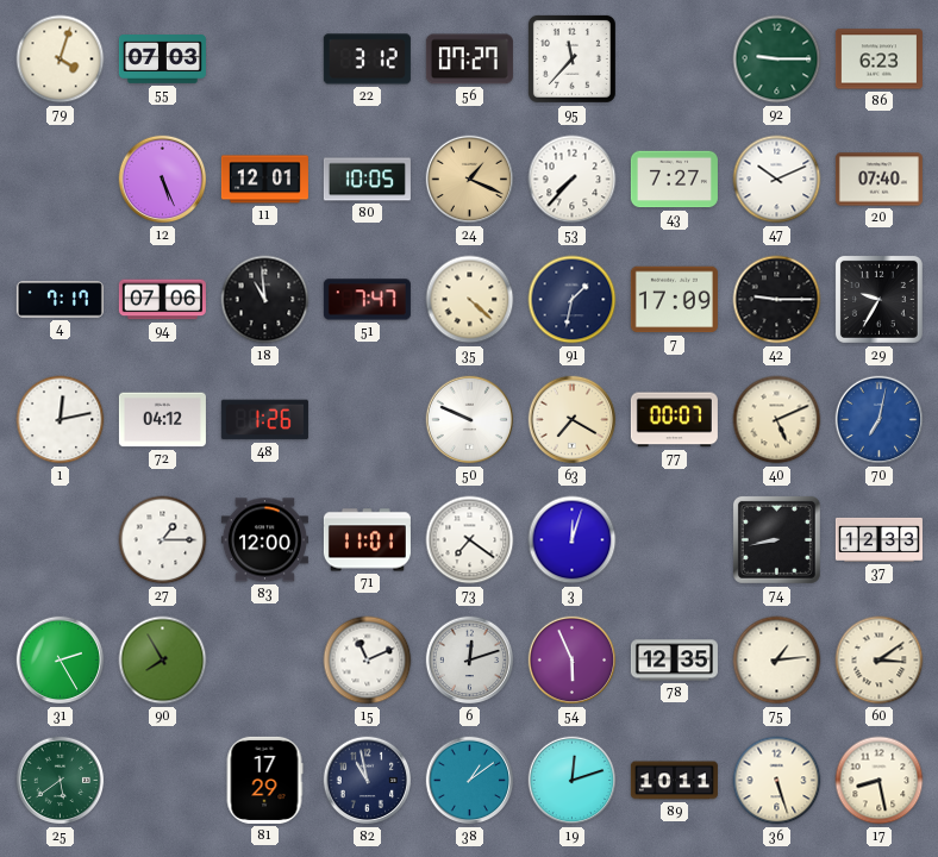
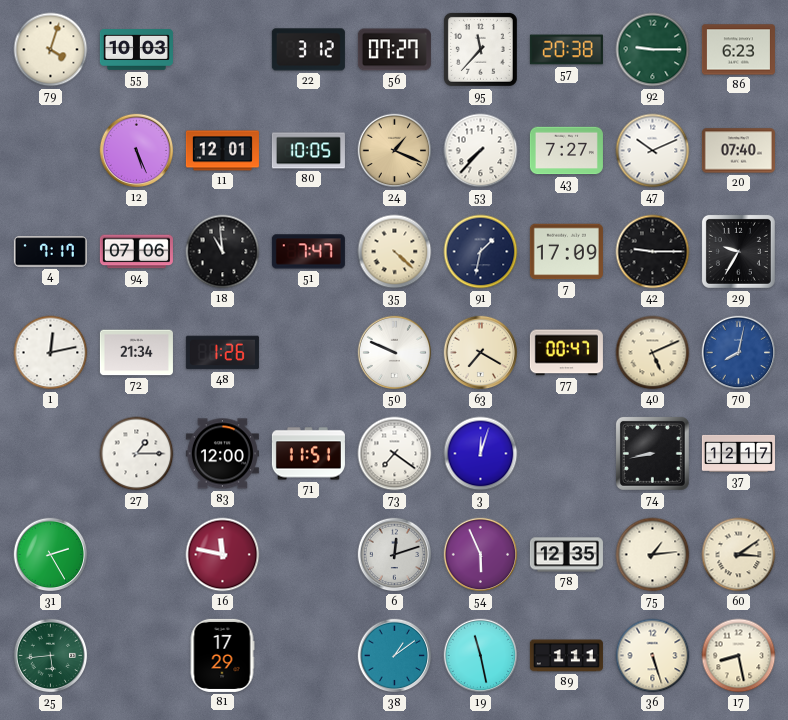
55: 07:03 -> 10:03 (136, 50)
57: none -> 20:38 (566, 50)
72: 04:12 -> 21:34 (136, 353)
77: 00:07 -> 00:47 (566, 353)
70: 7:02 -> 8:02 (739, 353)
71: 11:01 -> 11:51 (308, 454)
37: 12:33 -> 12:17 (738, 453)
90: 7:55 -> none (163, 661)
16: none -> 11:47 (223, 555)
15: 11:11 -> none (368, 661)
25: 5:39 -> 5:44 (51, 656)
82: 10:58 -> none (368, 781)
19: 12:12 -> 11:28 (481, 656)
89: 10:11 -> 1:11 (566, 656)
